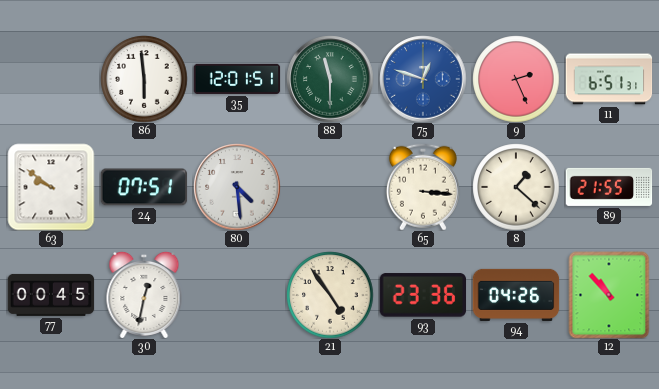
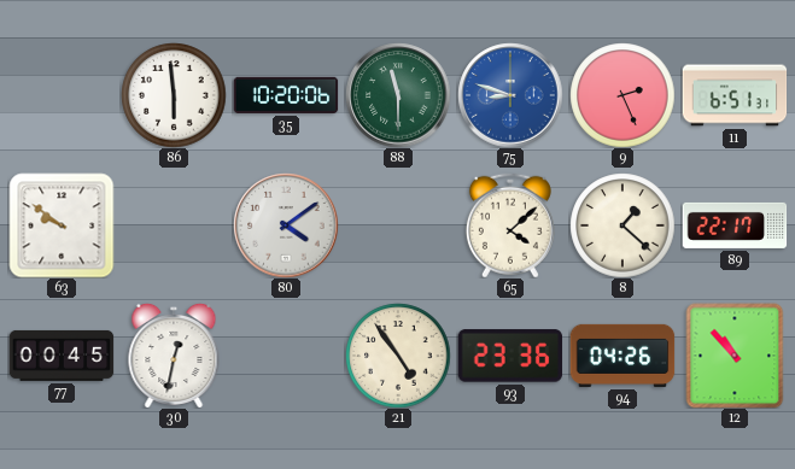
35: 12:01 -> 10:20 (286, 95)
75: 12:48 -> 8:48 (510, 95)
24: 07:51 -> none (144, 187)
80: 4:29 -> 4:09 (286, 225)
65: 3:16 -> 4:08 (510, 225)
89: 21:55 -> 22:17 (735, 225)
